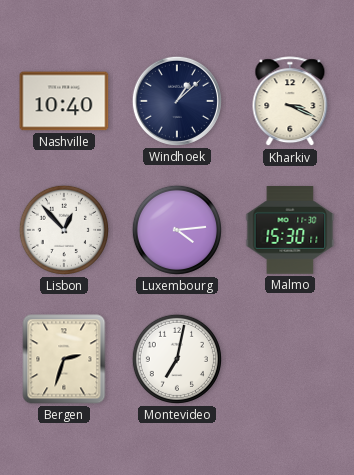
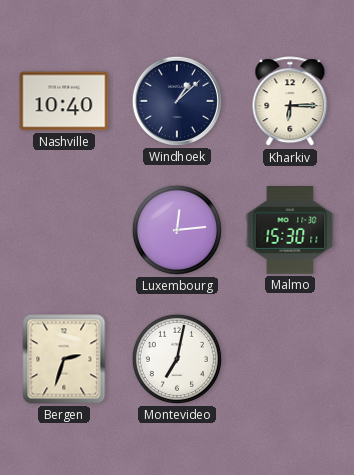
Kharkiv: 3:19 -> 6:15 (290, 102)
Lisbon: 12:53 -> none (64, 230)
Luxembourg: 4:14 -> 12:14 (177, 230)
